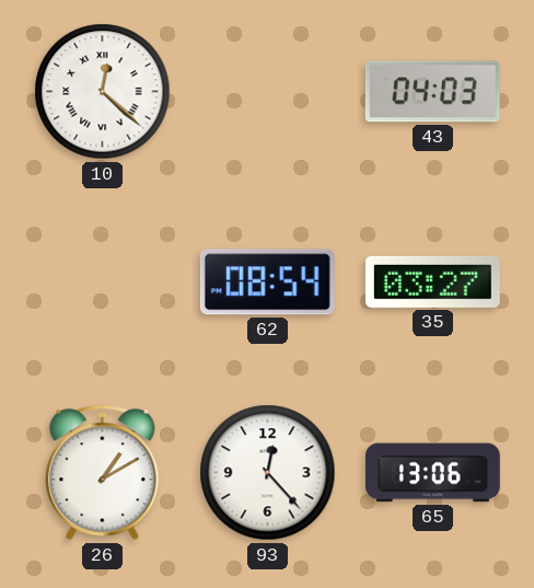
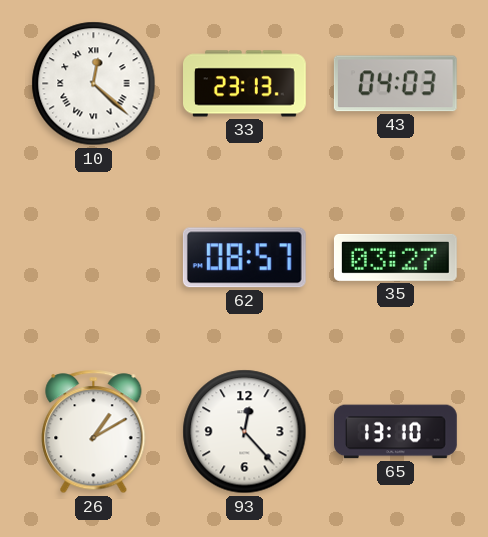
33: none -> 23:13 (245, 84)
62: 08:54 -> 08:57 (244, 258)
65: 13:06 -> 13:10 (396, 432)
